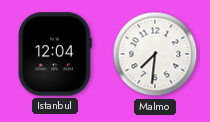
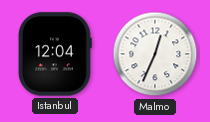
Malmo: 7:31 -> 12:34 (155, 54)
